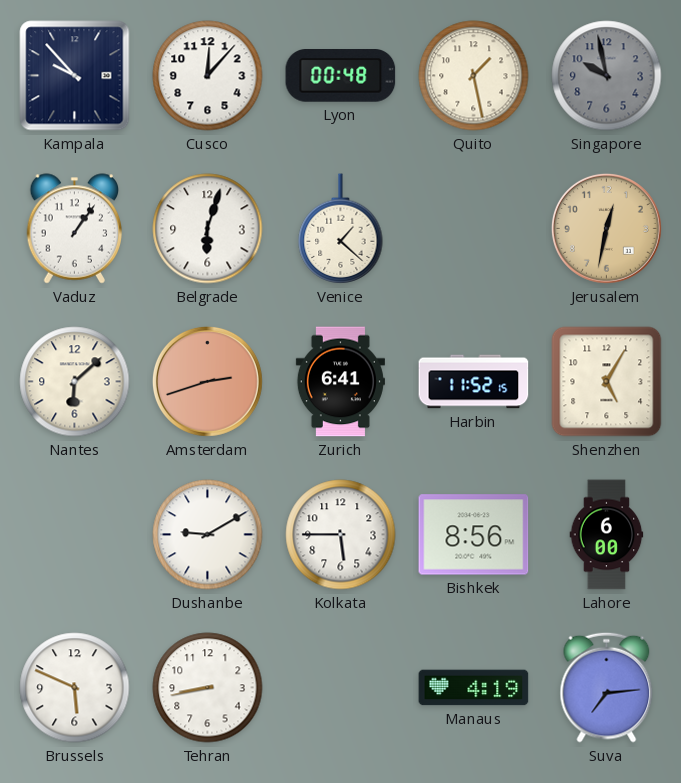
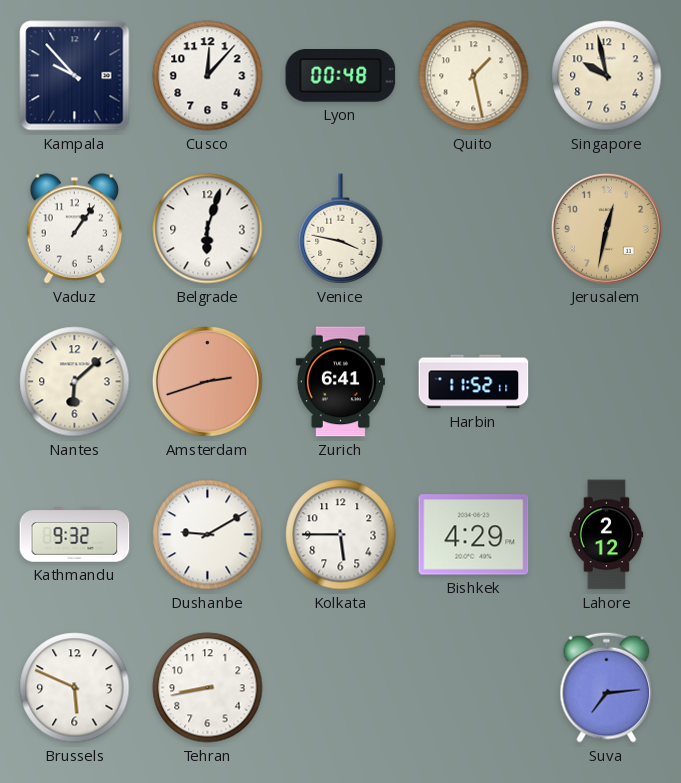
Singapore dial: grey -> cream (607, 76)
Venice: 1:22 -> 3:47 (341, 229)
Harbin: 11:52:15 -> 11:52:11 (474, 382)
Shenzhen: 5:05 -> none (607, 382)
Kathmandu: none -> 9:32 (75, 535)
Bishkek: 8:56 -> 4:29 (474, 535)
Lahore: 6:00 -> 2:12 (607, 535)
Manaus: 4:19 -> none (474, 688)
